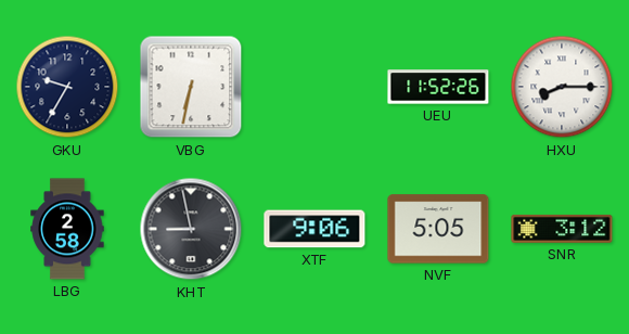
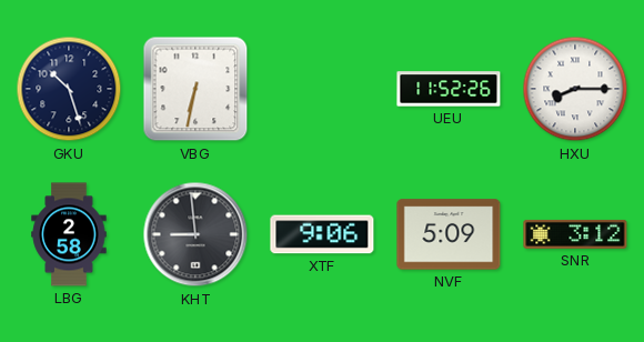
GKU: 9:35 -> 10:27 (69, 89)
KHT: 8:58 -> 8:59 (195, 234)
NVF: 5:05 -> 5:09 (449, 234)
